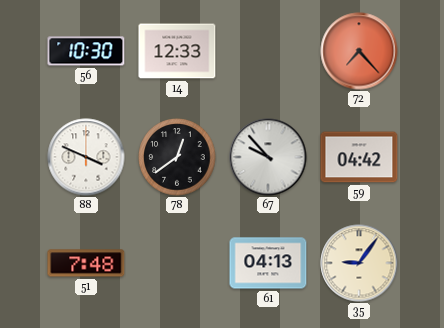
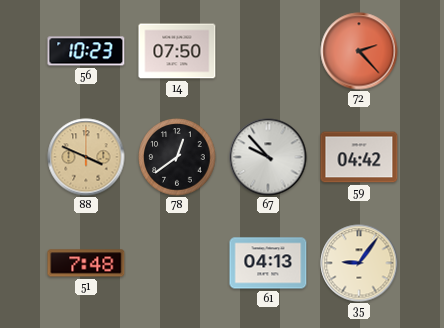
56: 10:30 -> 10:23 (86, 51)
14: 12:33 -> 07:50 (177, 51)
72: 7:23 -> 2:23 (359, 51)
88 dial: white -> champagne (86, 157)
